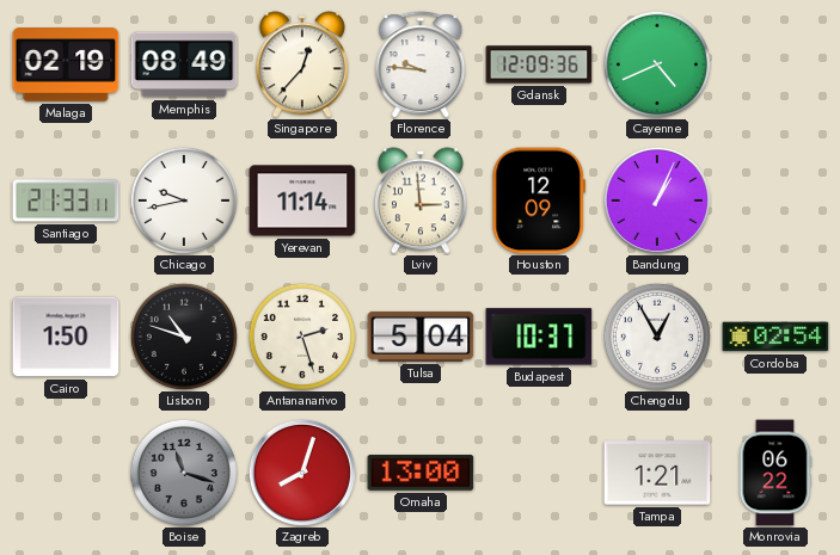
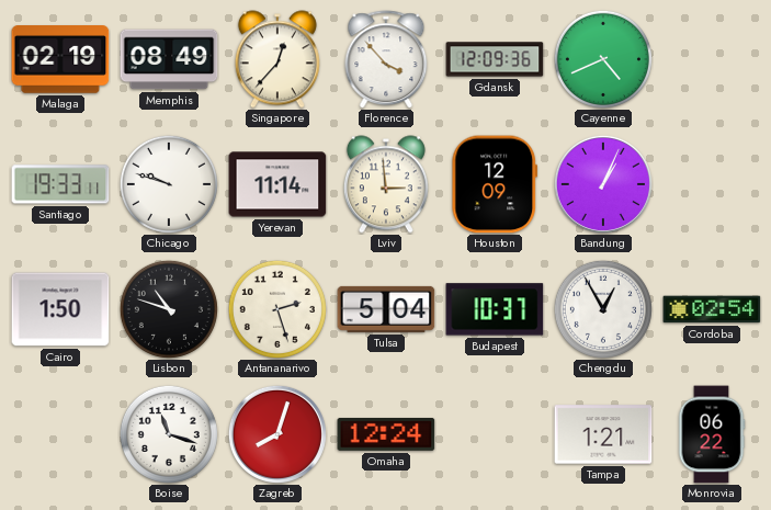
Florence: 9:46 -> 3:53 (386, 59)
Santiago: 21:33 -> 19:33 (60, 184)
Chicago: 9:43 -> 9:48 (169, 184)
Boise dial: grey -> white (169, 434)
Omaha: 13:00 -> 12:24 (386, 434)
